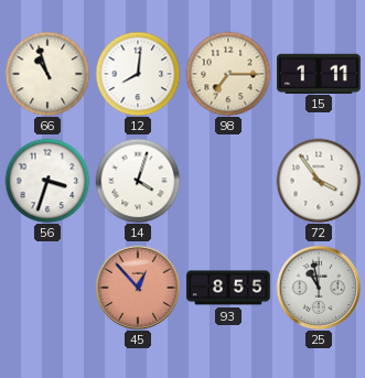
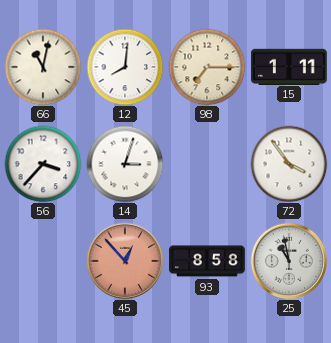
66: 10:57 -> 11:02 (43, 67)
56: 3:33 -> 3:37 (43, 164)
14: 4:03 -> 3:03 (125, 164)
93: 8:55 -> 8:58 (207, 261)
